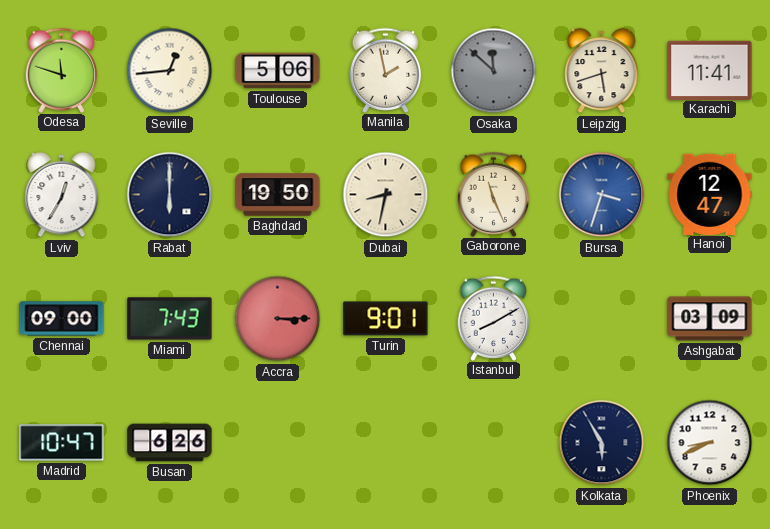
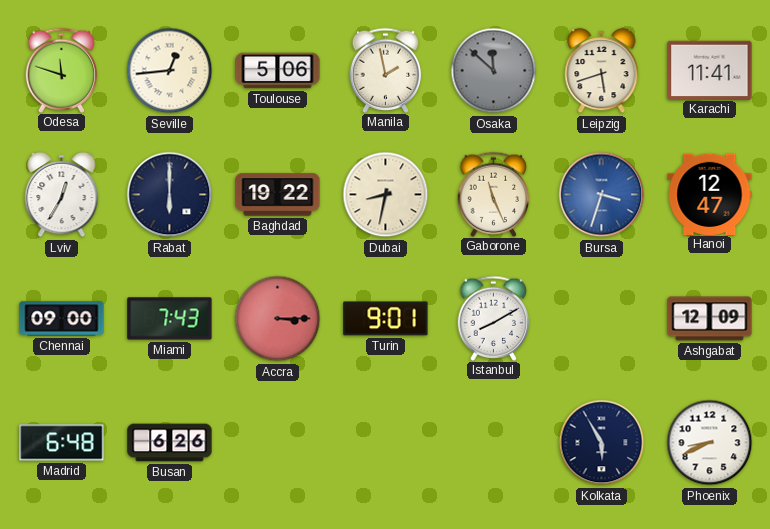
Baghdad: 19:50 -> 19:22 (278, 195)
Ashgabat: 03:09 -> 12:09 (710, 319)
Madrid: 10:47 -> 6:48 (62, 443)
